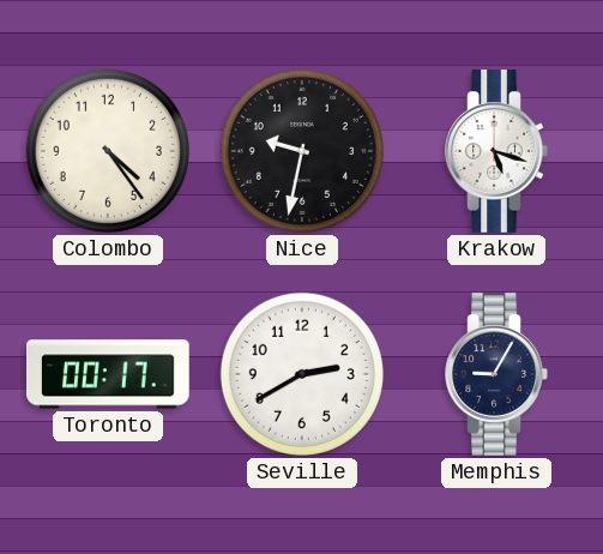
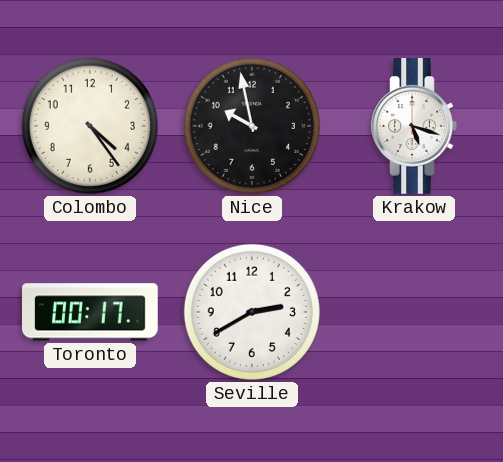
Nice: 9:32 -> 9:58 (252, 126)
Memphis: 9:05 -> none (496, 375)
